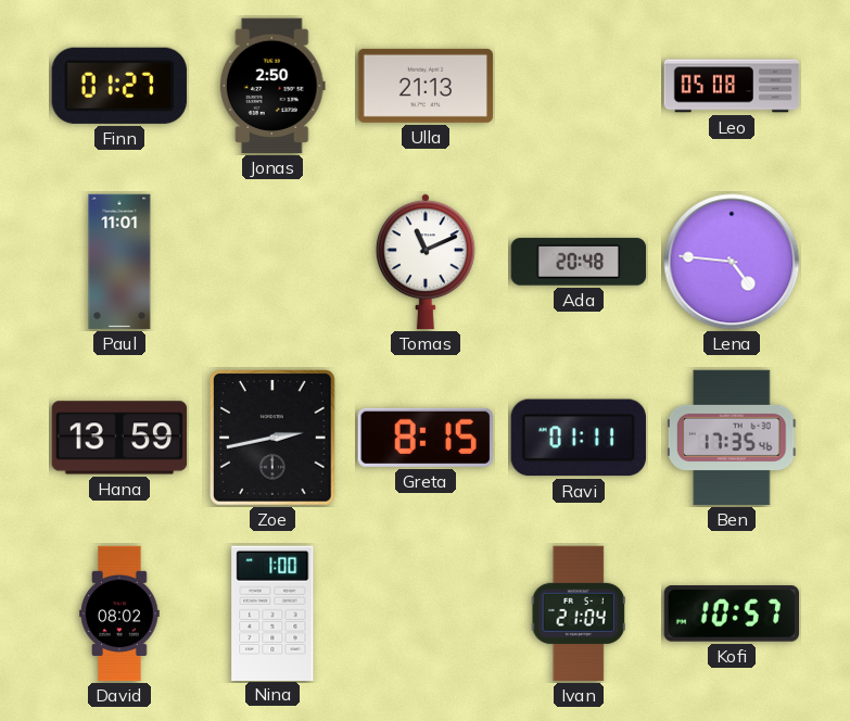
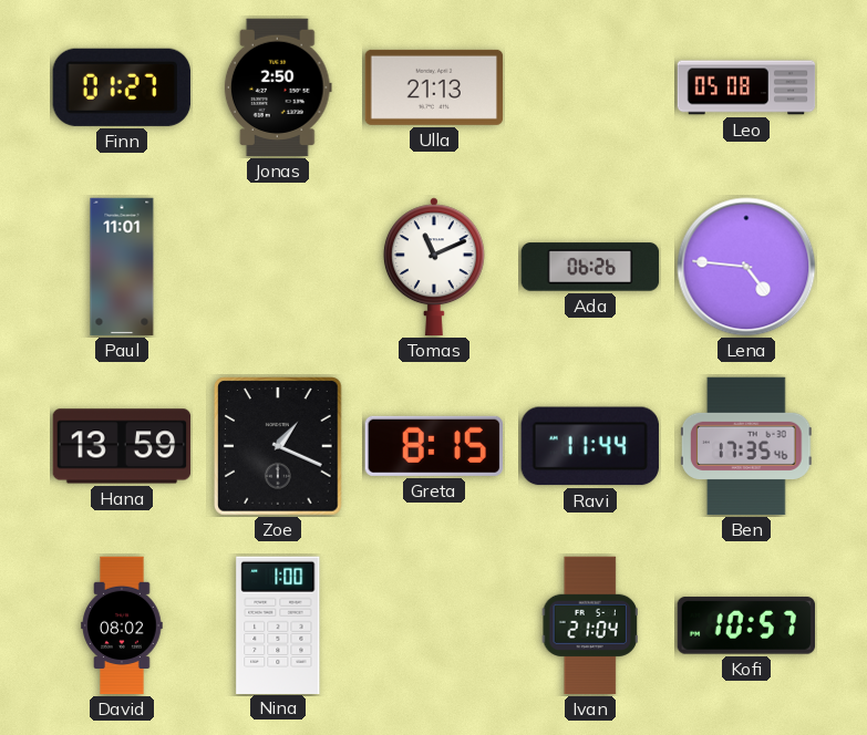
Ada: 20:48 -> 06:26 (590, 267)
Zoe: 2:43 -> 1:19 (279, 446)
Ravi: 01:11 -> 11:44 (590, 446)
